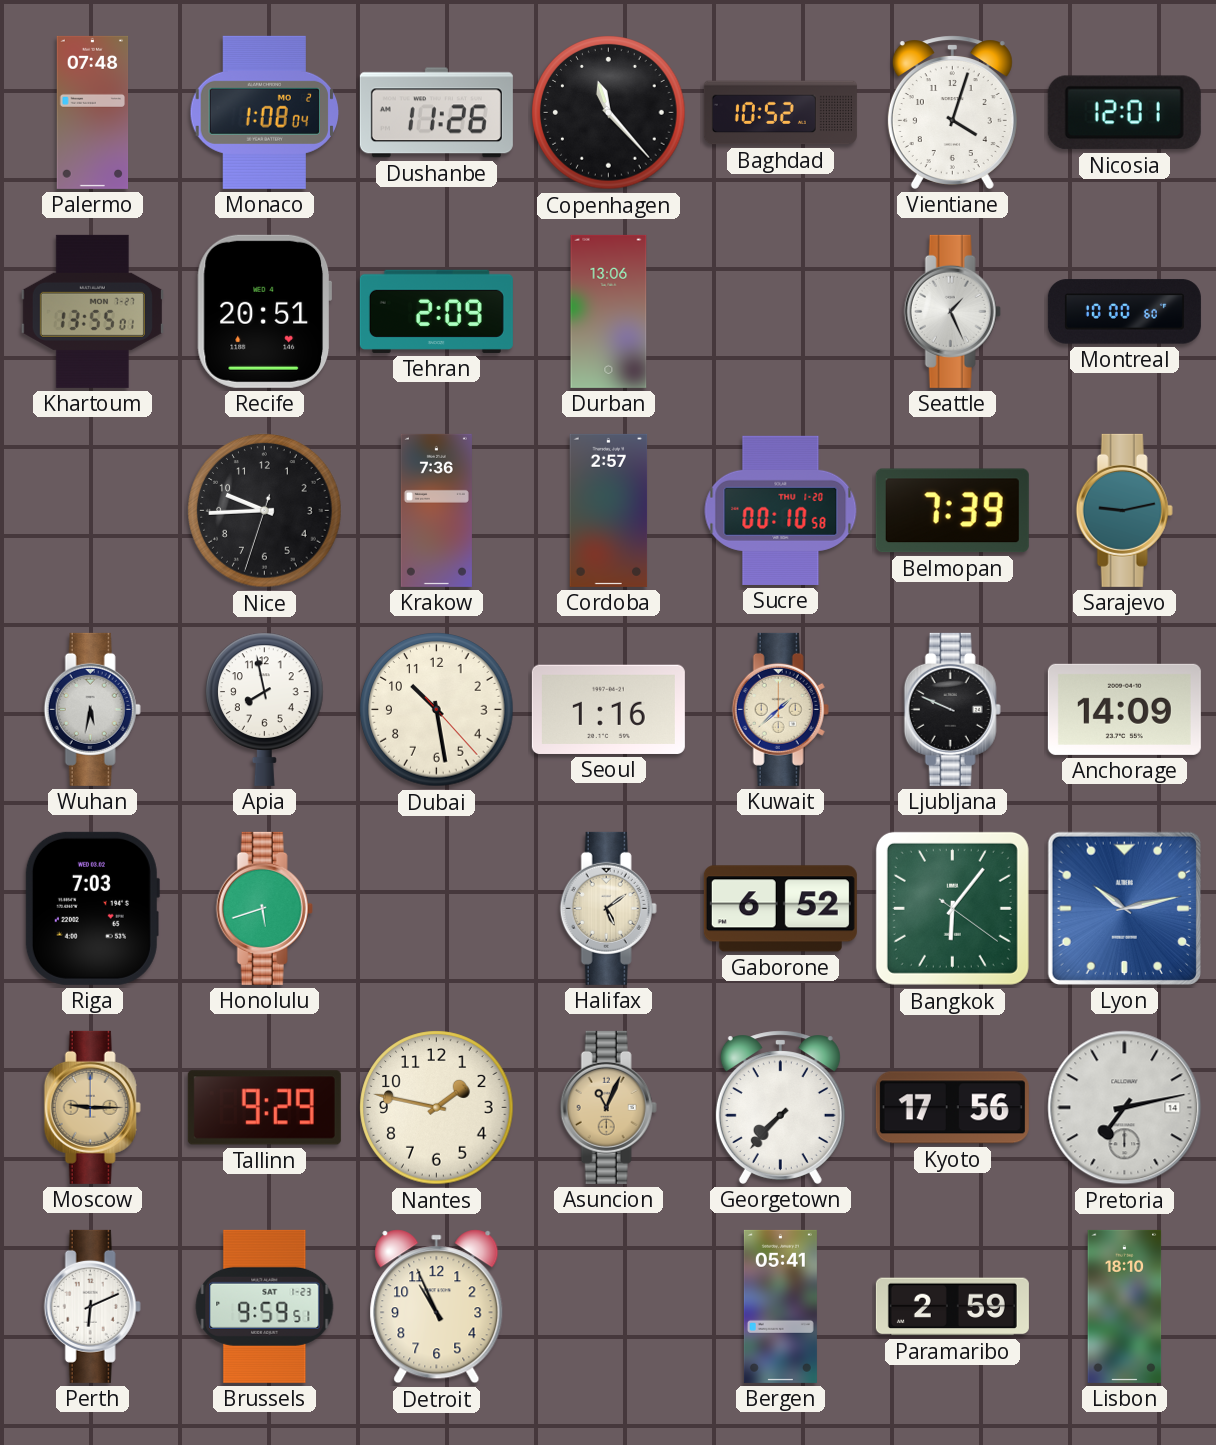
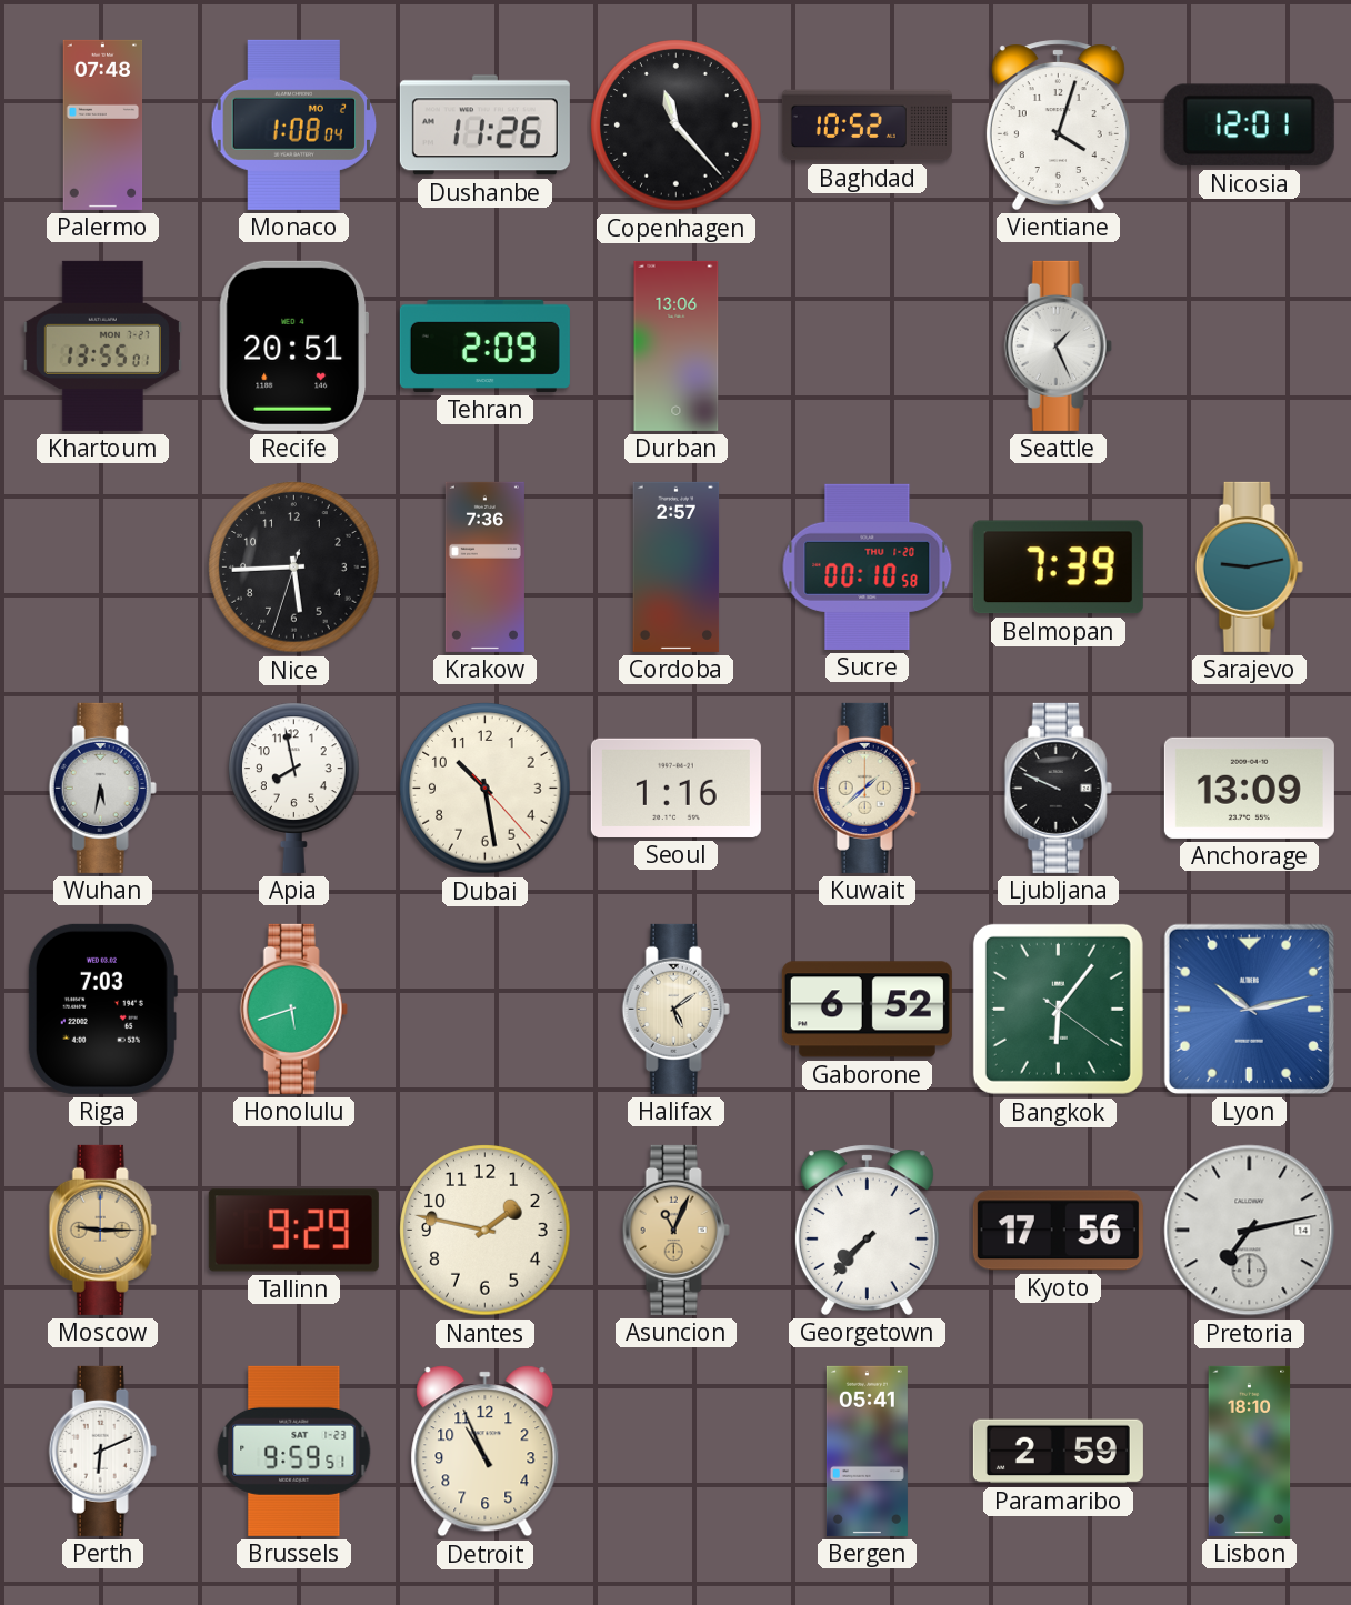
Montreal: 10:00 -> none (1124, 312)
Nice: 9:44 -> 5:44 (294, 568)
Anchorage: 14:09 -> 13:09 (1249, 788)
